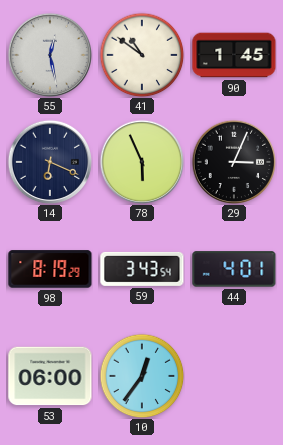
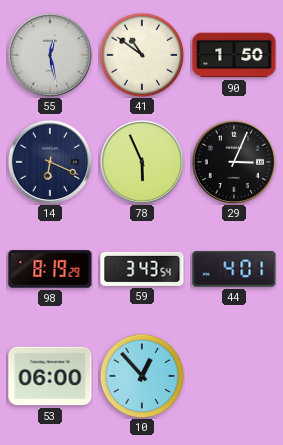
90: 1:45 -> 1:50 (234, 55)
10: 12:36 -> 12:53 (142, 376)
